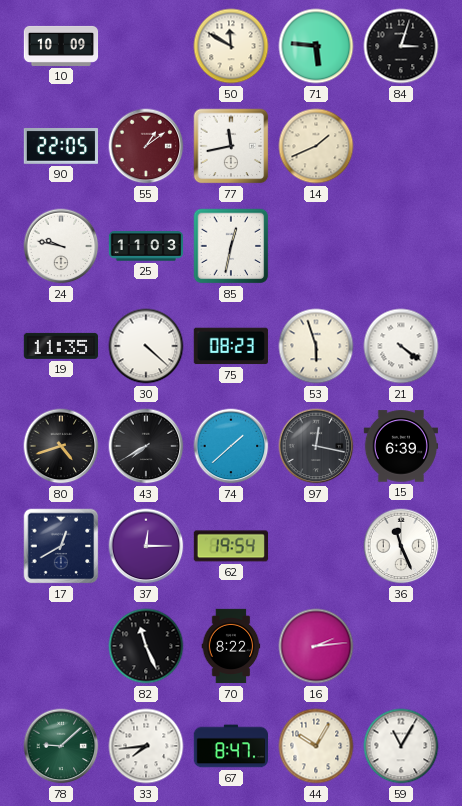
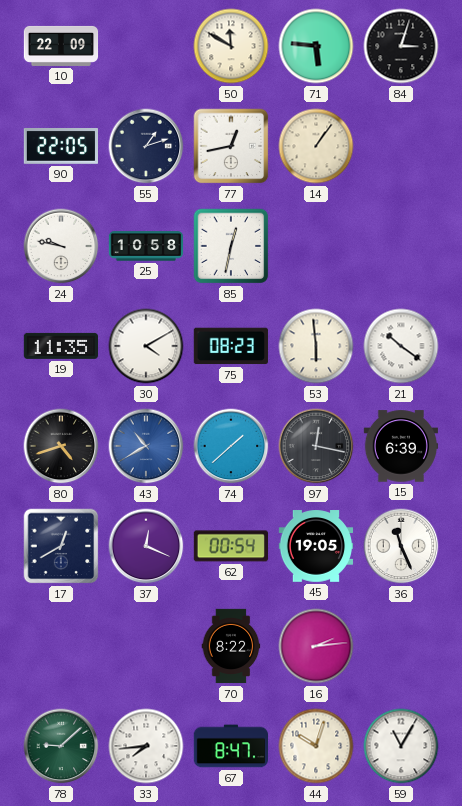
10: 10:09 -> 22:09 (61, 46)
55: 1:09 -> 1:12 (146, 146)
55 dial: burgundy -> navy (146, 146)
77: 11:43 -> 12:43 (231, 146)
14: 1:41 -> 1:06 (316, 146)
25: 11:03 -> 10:58 (146, 246)
30: 4:22 -> 4:10 (146, 346)
53: 5:57 -> 5:59 (316, 346)
21: 4:21 -> 10:21 (401, 346)
43: 7:40 -> 10:40 (146, 446)
43 dial: black -> blue (146, 446)
37: 12:15 -> 12:19 (146, 546)
62: 19:54 -> 00:54 (230, 546)
45: none -> 19:05 (316, 546)
82: 11:26 -> none (146, 646)
44: 10:05 -> 10:03 (316, 746)
